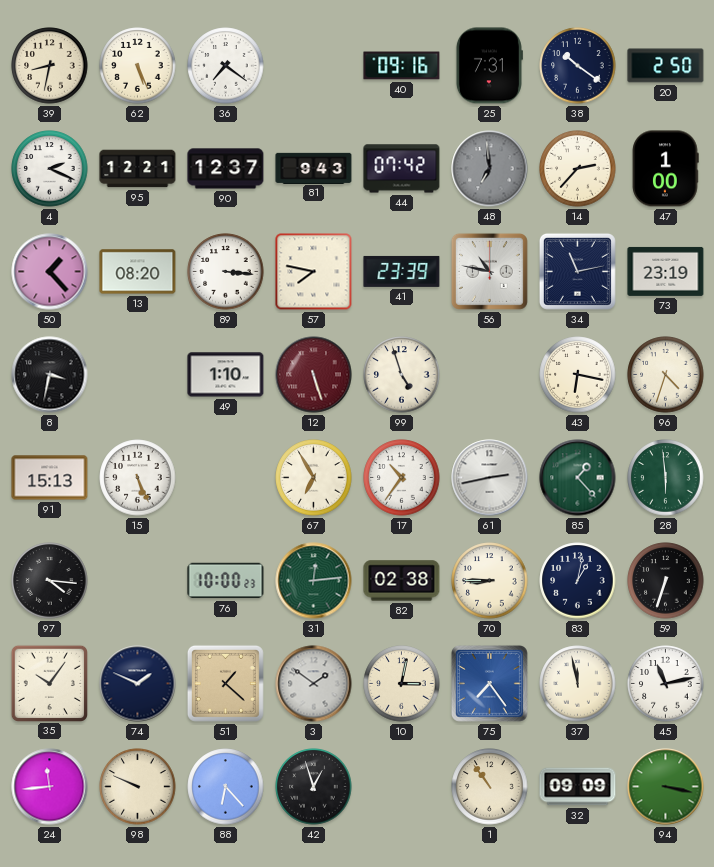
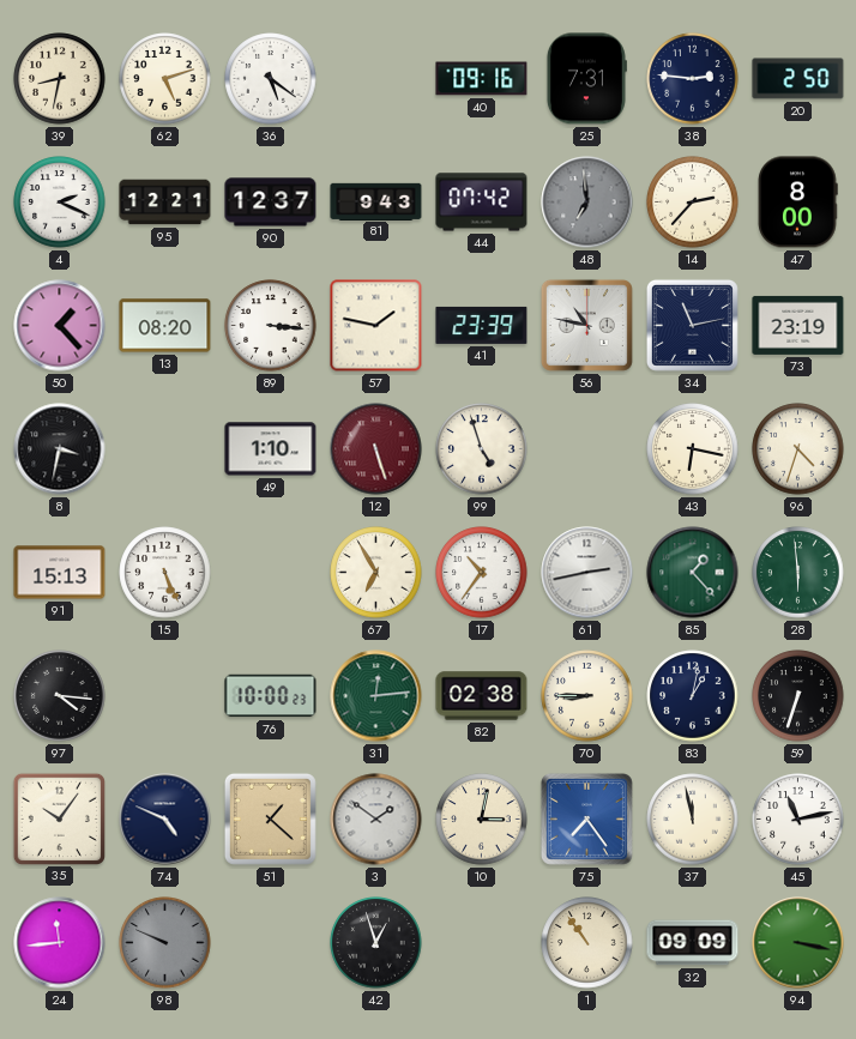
62: 5:26 -> 5:12 (165, 79)
36: 7:21 -> 5:21 (271, 79)
38: 10:21 -> 2:46 (693, 79)
47: 1:00 -> 8:00 (797, 203)
57: 7:47 -> 1:47 (376, 326)
74: 1:49 -> 4:49 (165, 820)
98 dial: cream -> grey (165, 943)
88: 6:23 -> none (226, 787)
